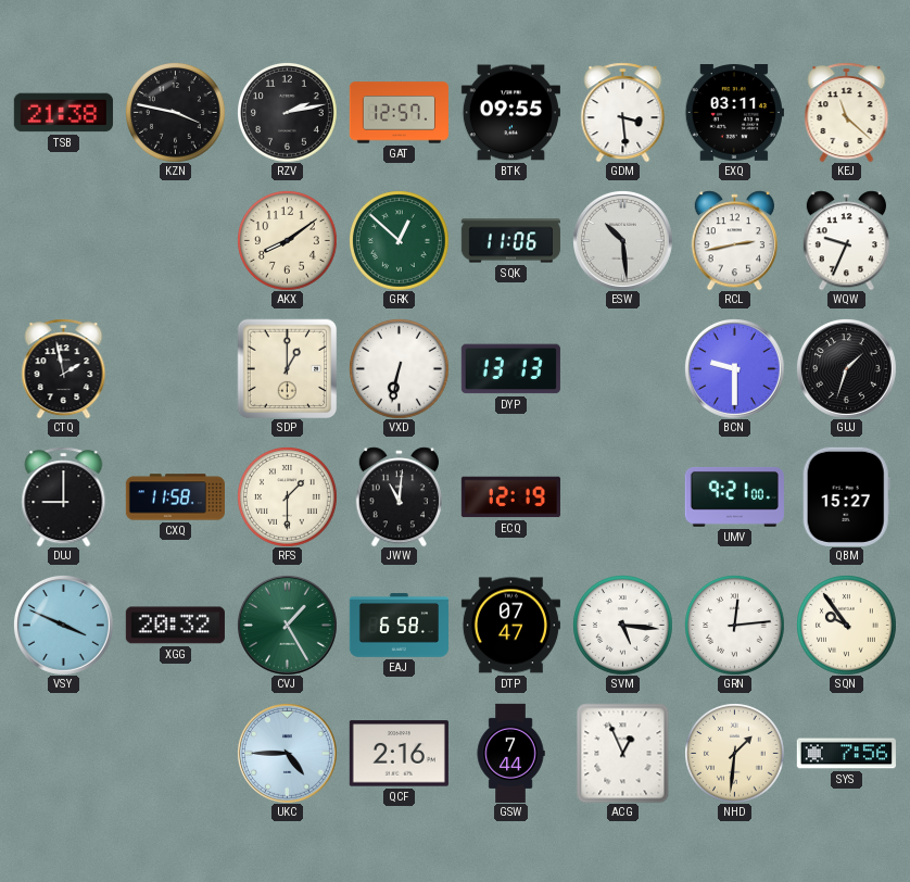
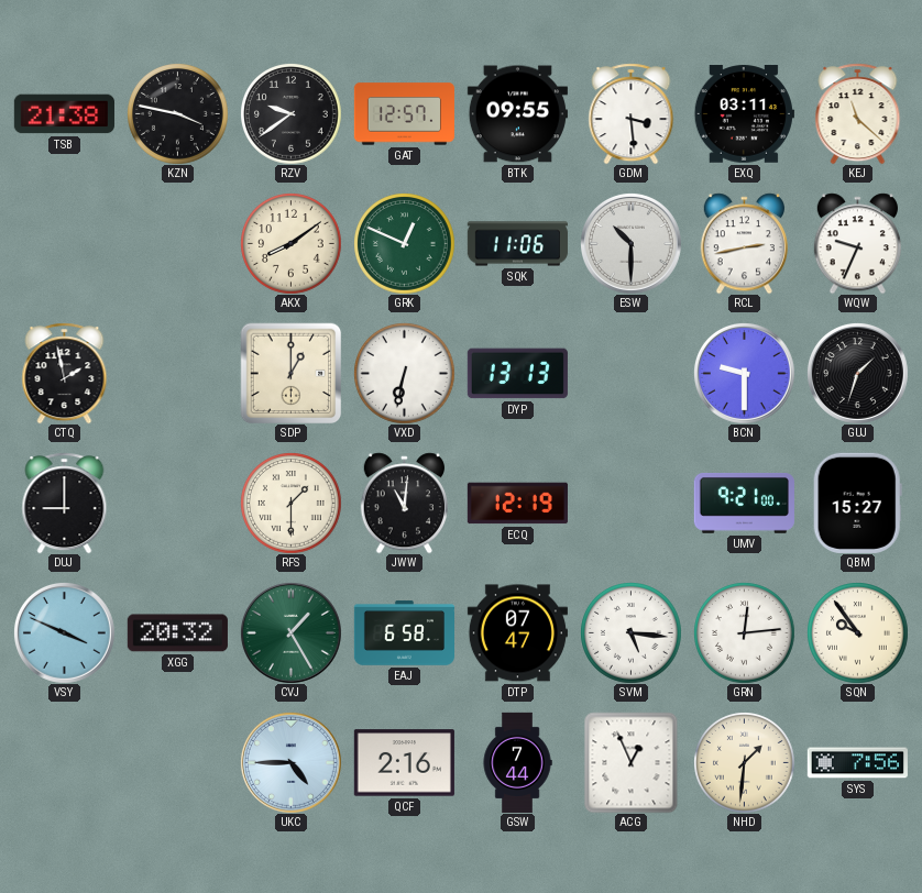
RZV: 2:13 -> 9:39 (292, 114)
GRK: 12:52 -> 12:49 (405, 244)
ESW: 10:29 -> 10:30 (630, 243)
CXQ: 11:58 -> none (175, 497)
